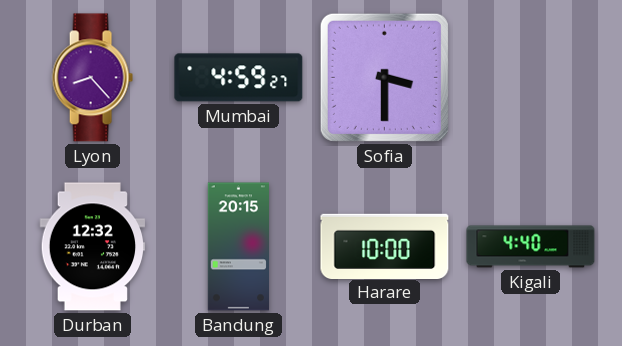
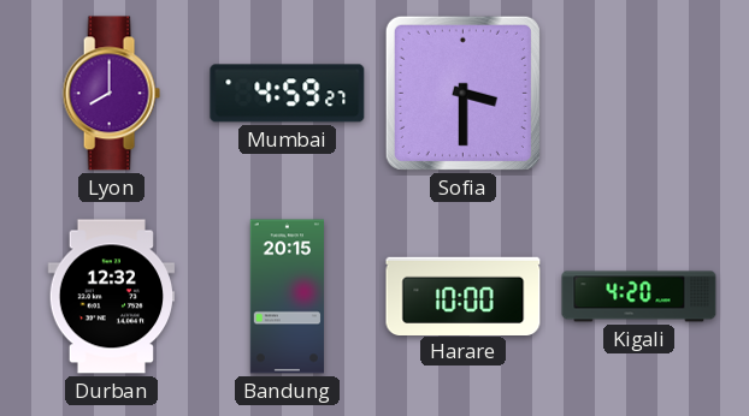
Lyon: 8:23 -> 8:00 (111, 94)
Kigali: 4:40 -> 4:20 (639, 297)
